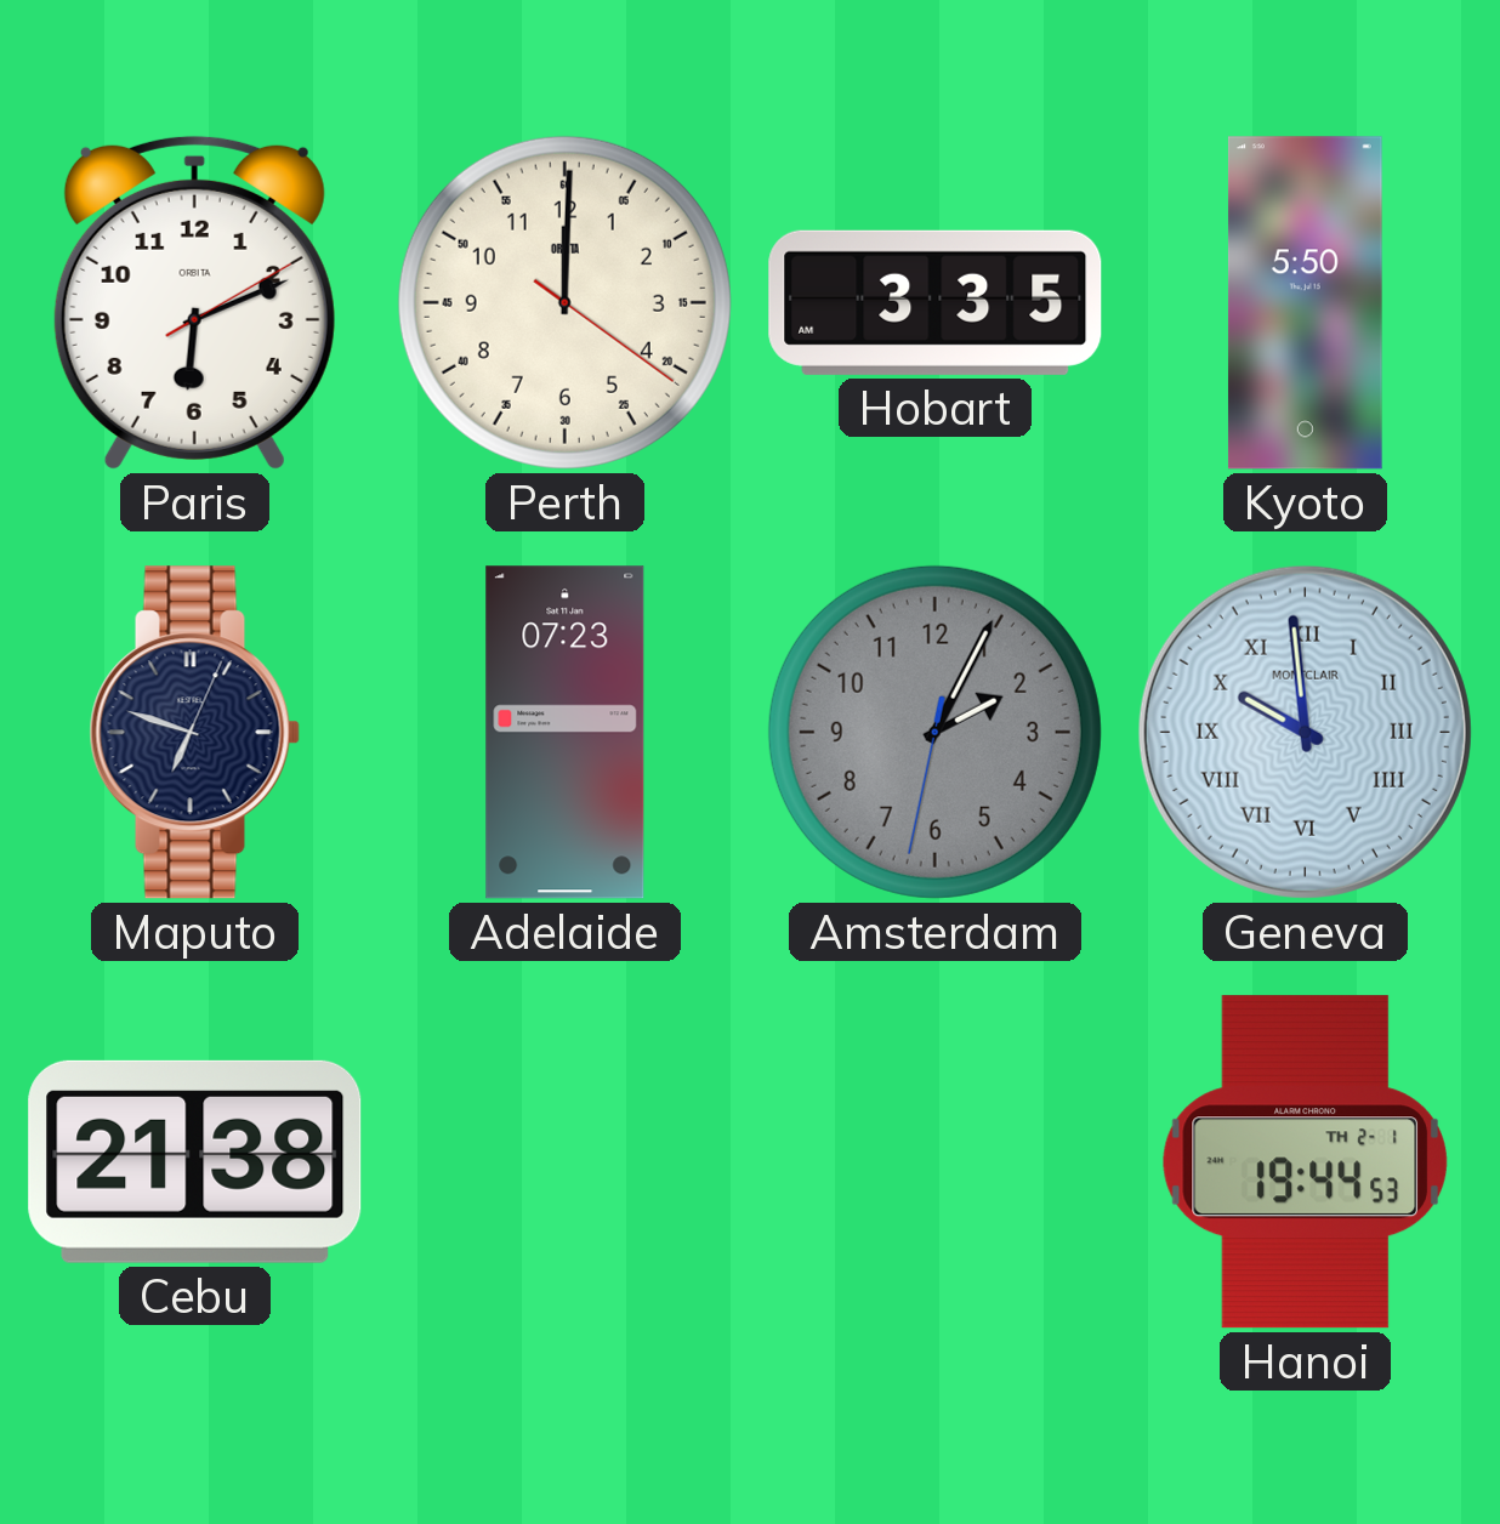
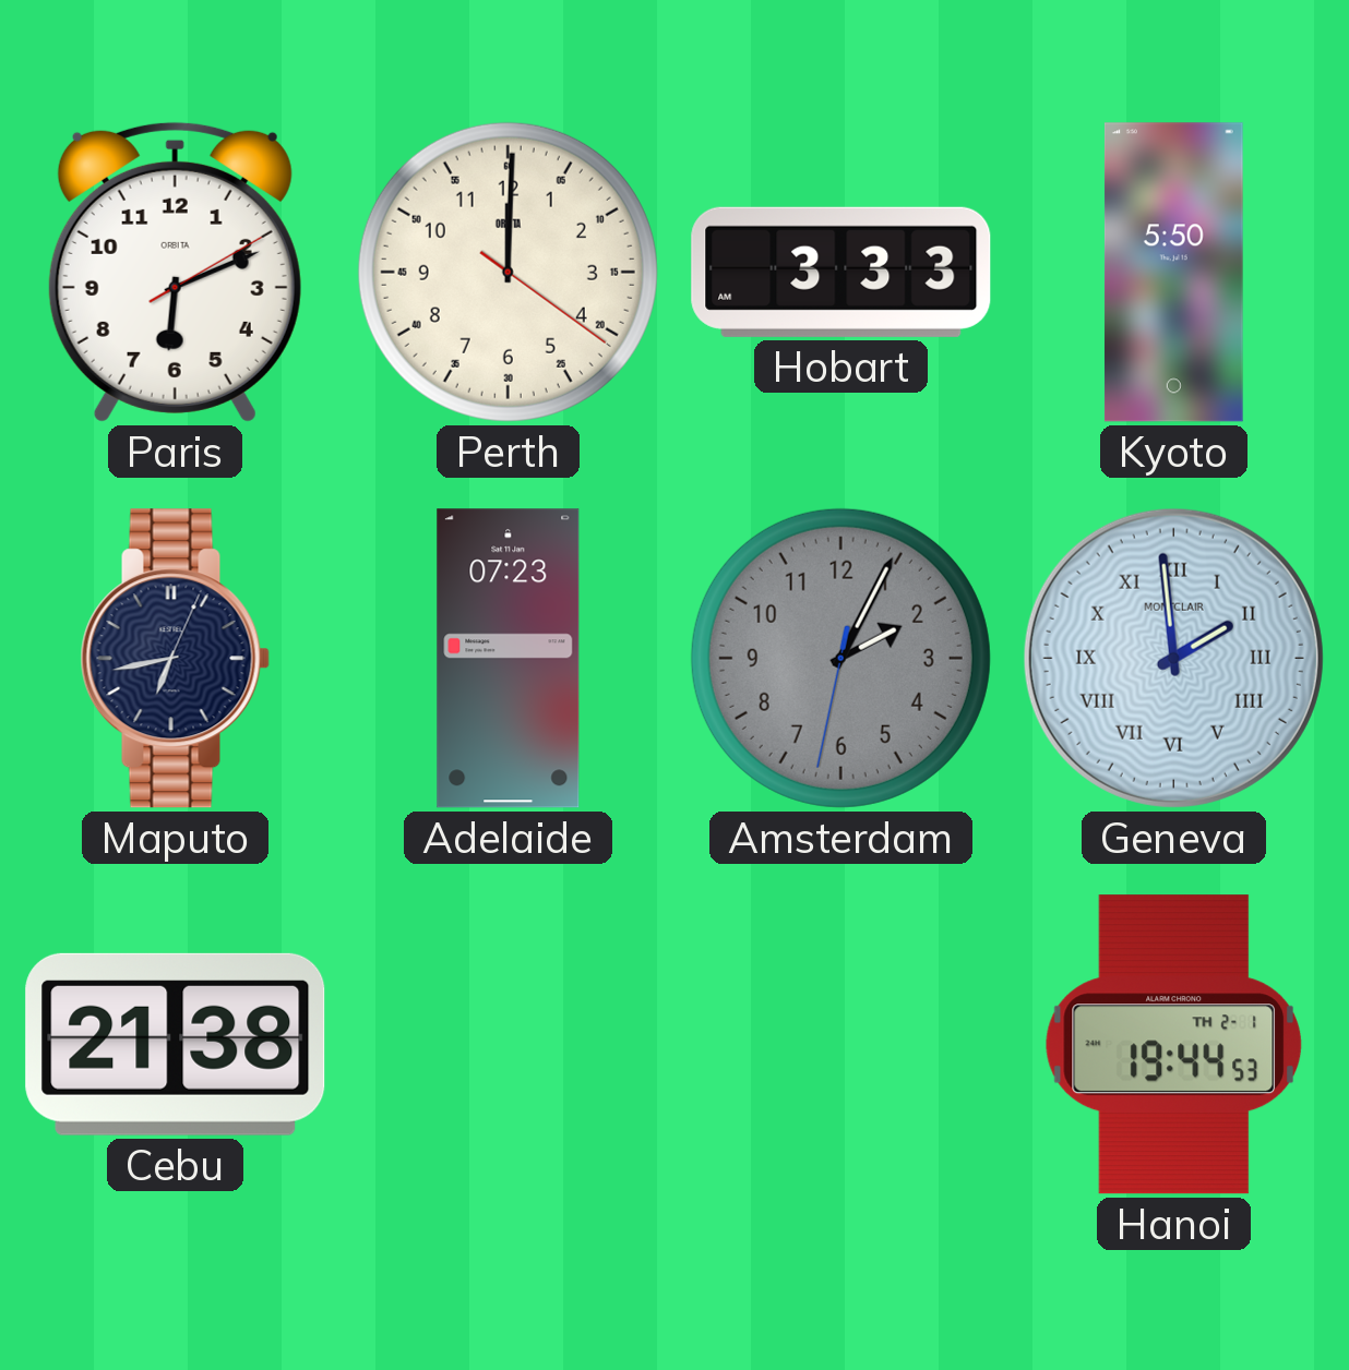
Hobart: 3:35 -> 3:33 (841, 272)
Maputo: 6:48 -> 6:43 (175, 659)
Geneva: 9:59 -> 1:59 (1173, 658)
